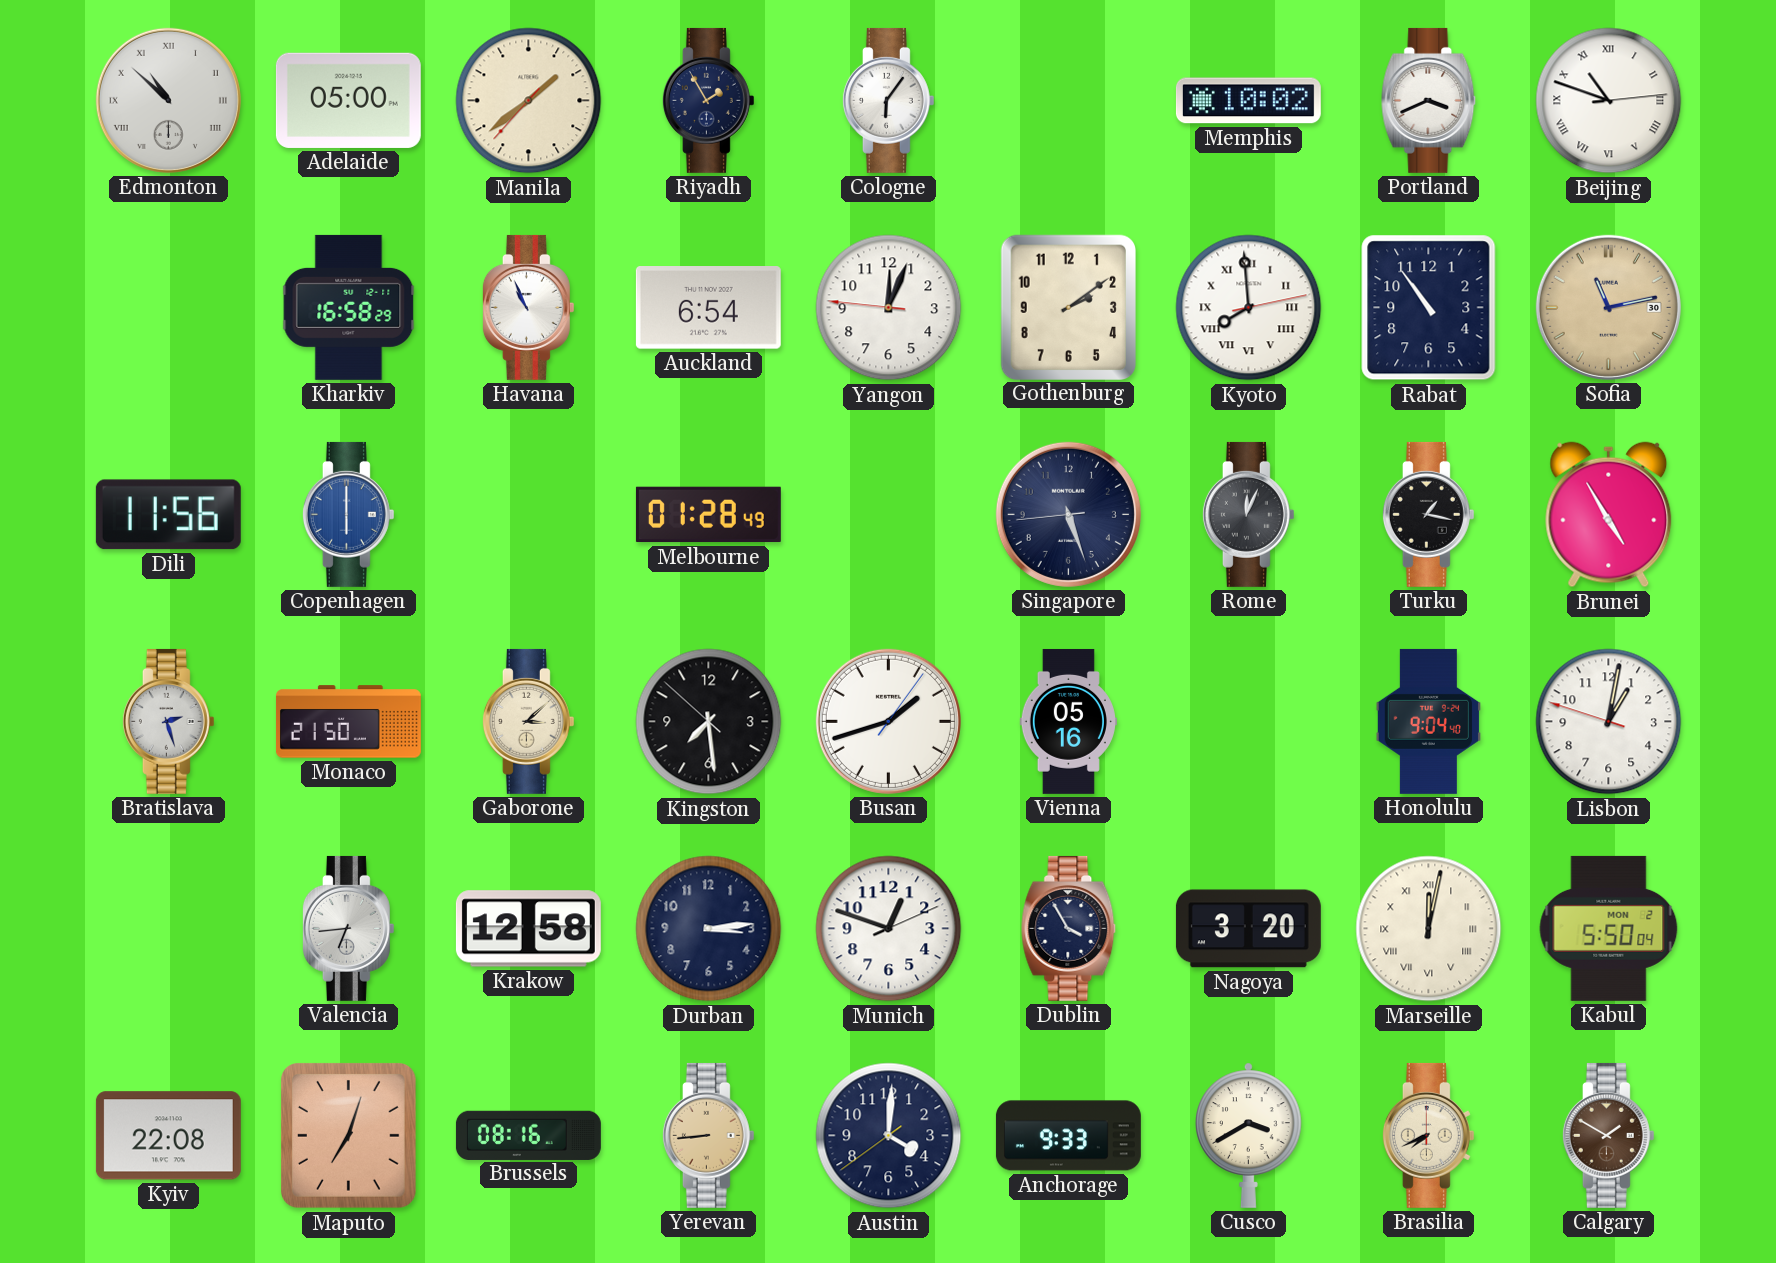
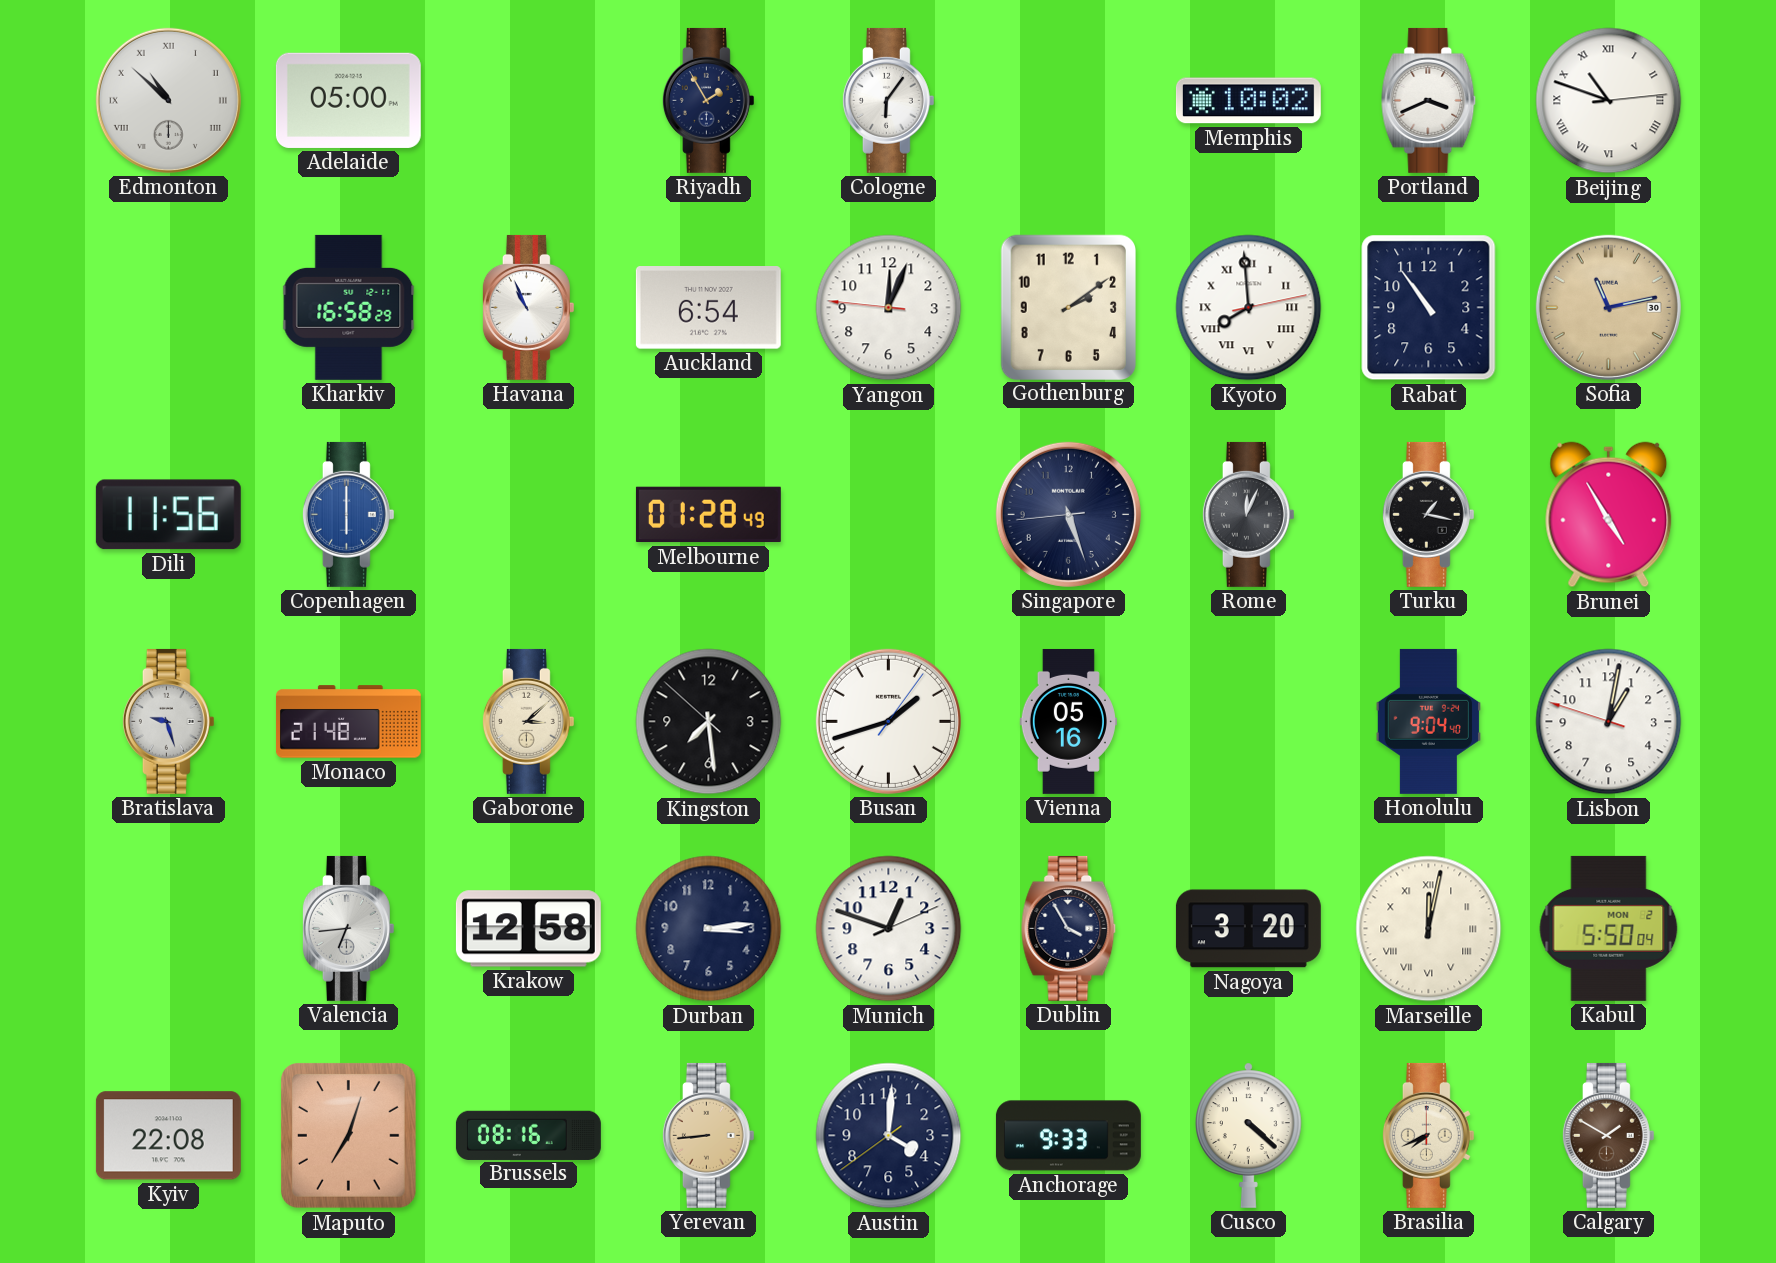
Manila: 1:38 -> none (529, 101)
Bratislava: 2:27 -> 9:27 (168, 721)
Monaco: 21:50 -> 21:48 (348, 722)
Cusco: 3:40 -> 4:22 (1249, 1135)
